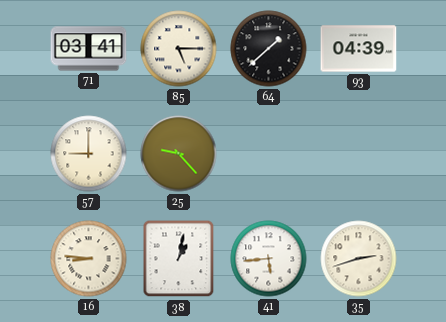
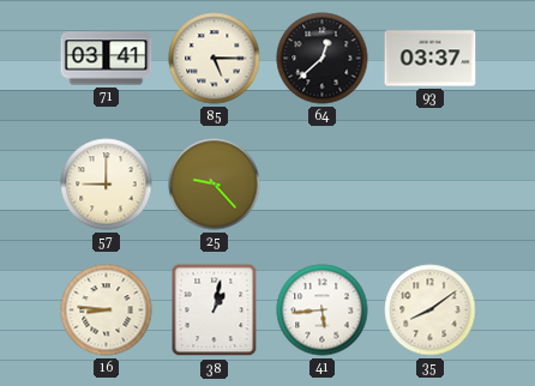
64: 1:38 -> 12:38 (323, 59)
93: 04:39 -> 03:37 (431, 59)
35: 2:42 -> 8:09 (431, 310)
